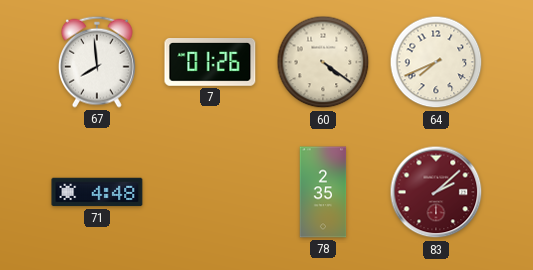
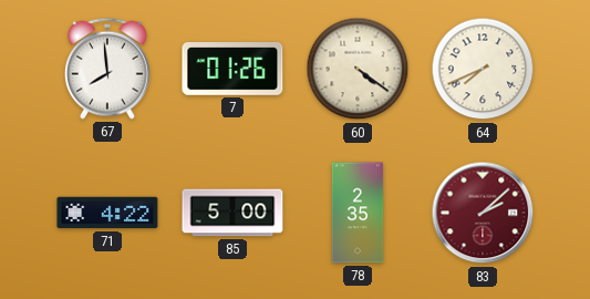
71: 4:48 -> 4:22 (107, 213)
85: none -> 5:00 (232, 213)
